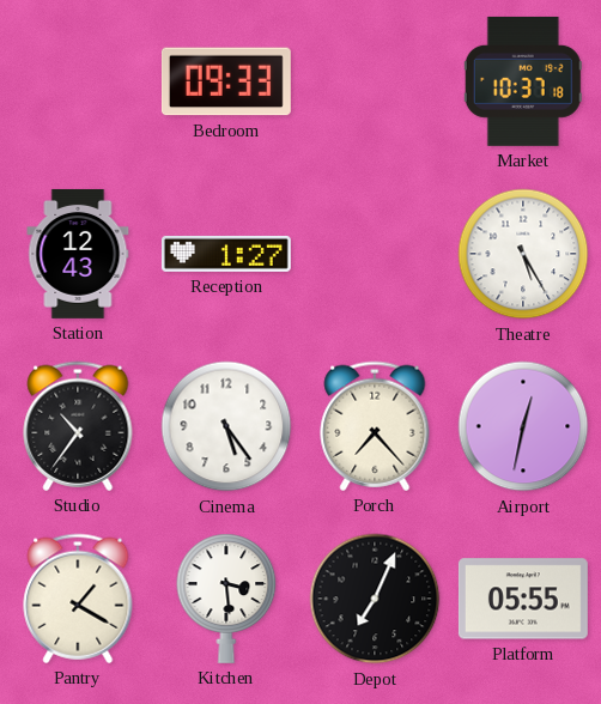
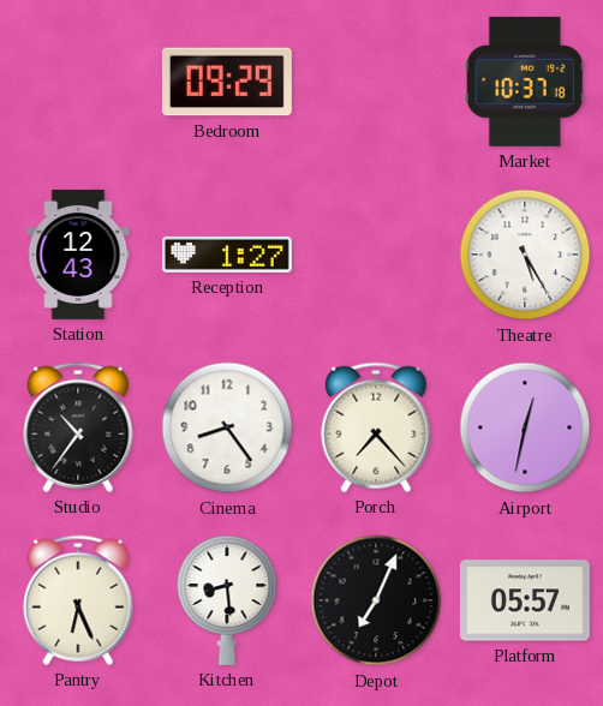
Bedroom: 09:33 -> 09:29 (227, 82)
Cinema: 5:24 -> 8:24 (227, 427)
Pantry: 1:20 -> 6:26 (78, 600)
Kitchen: 3:29 -> 8:29 (227, 600)
Platform: 05:55 -> 05:57 (525, 600)
